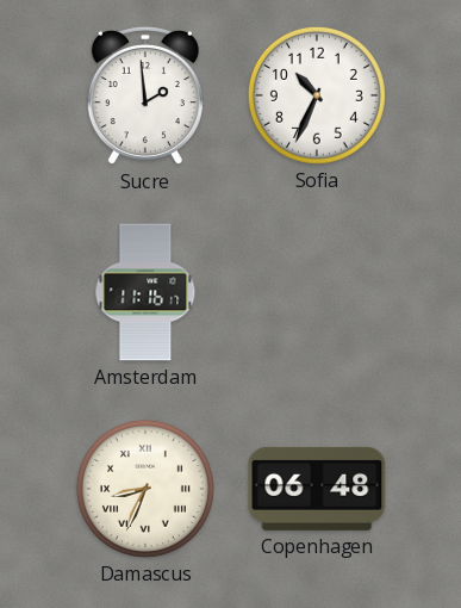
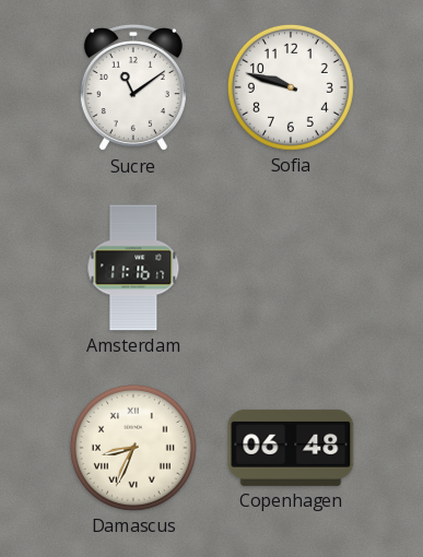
Sucre: 1:59 -> 11:09 (133, 87)
Sofia: 10:34 -> 9:48 (291, 87)
